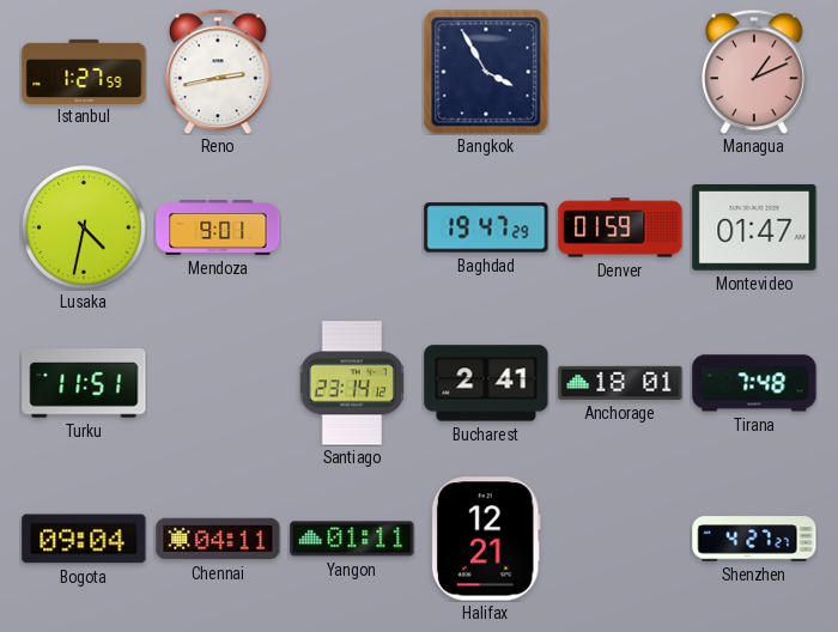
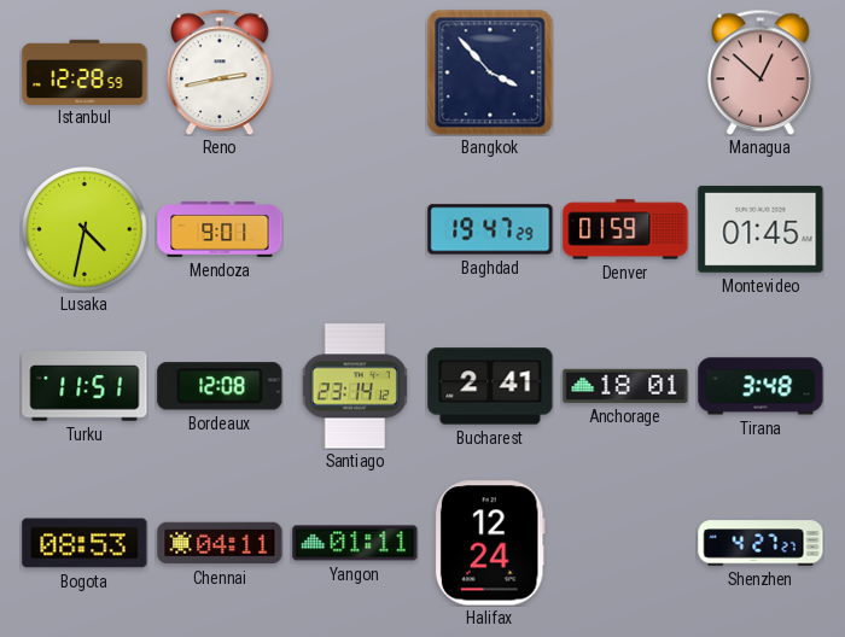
Istanbul: 1:27 -> 12:28 (84, 71)
Bangkok: 3:55 -> 3:53 (490, 72)
Managua: 1:11 -> 12:52 (762, 72)
Montevideo: 01:47 -> 01:45 (760, 229)
Bordeaux: none -> 12:08 (220, 386)
Tirana: 7:48 -> 3:48 (760, 386)
Bogota: 09:04 -> 08:53 (84, 543)
Halifax: 12:21 -> 12:24 (490, 543)
